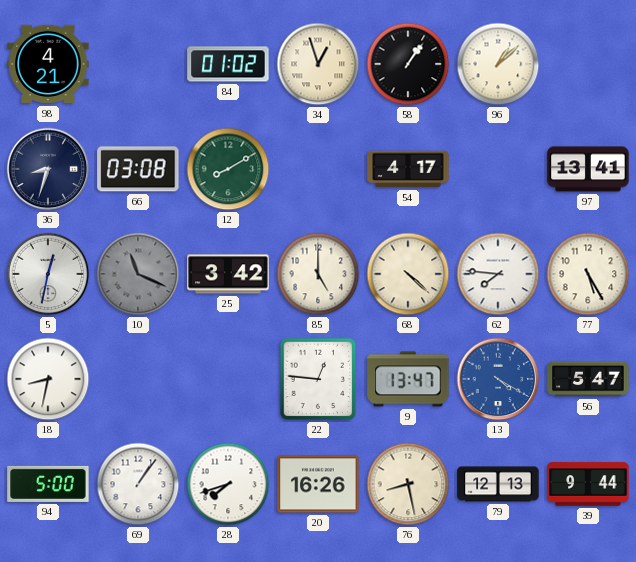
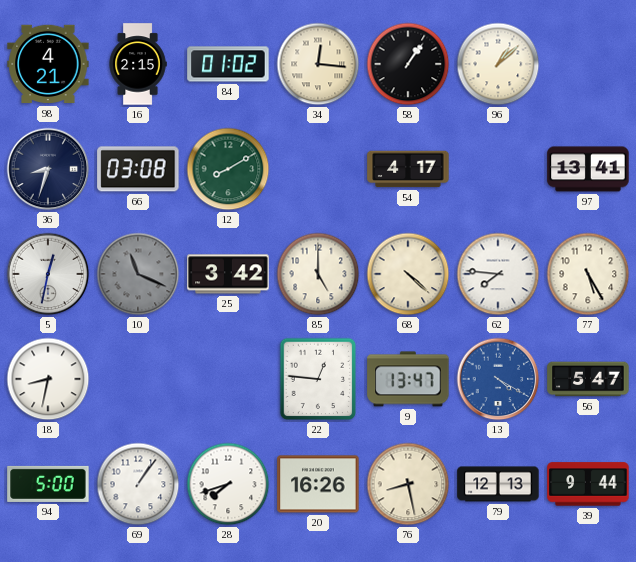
16: none -> 2:15 (138, 64)
34: 12:57 -> 12:16 (318, 64)
